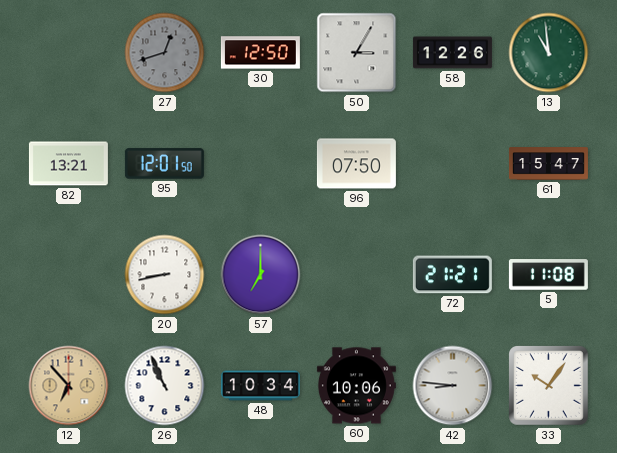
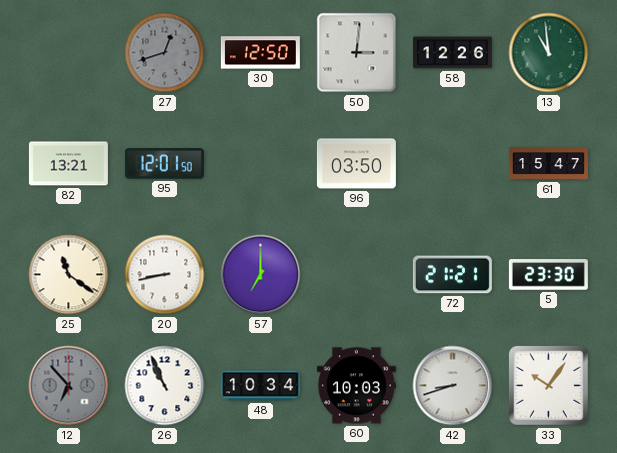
50: 3:05 -> 3:01 (357, 53)
96: 07:50 -> 03:50 (356, 164)
25: none -> 11:21 (69, 275)
5: 11:08 -> 23:30 (548, 275)
12 dial: champagne -> grey (69, 386)
60: 10:06 -> 10:03 (356, 386)
42: 8:46 -> 8:42 (453, 386)
